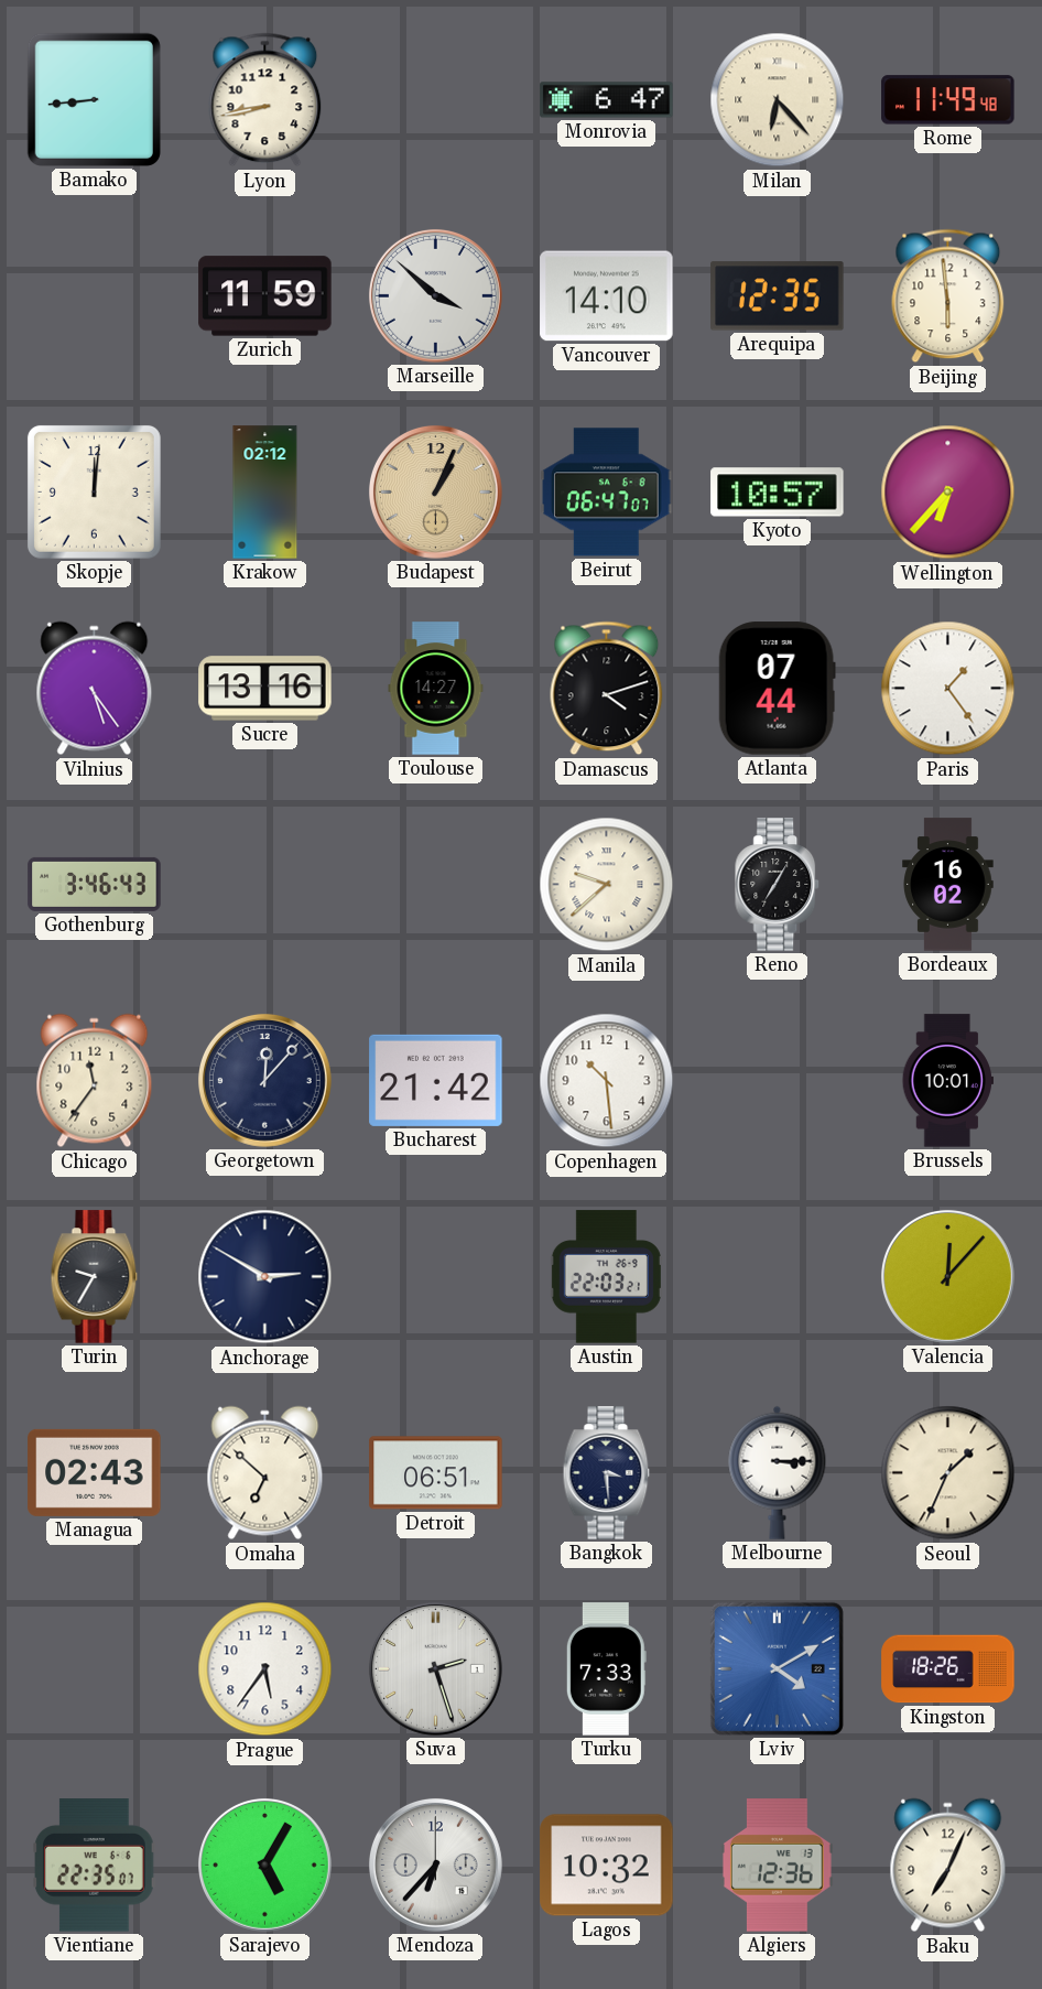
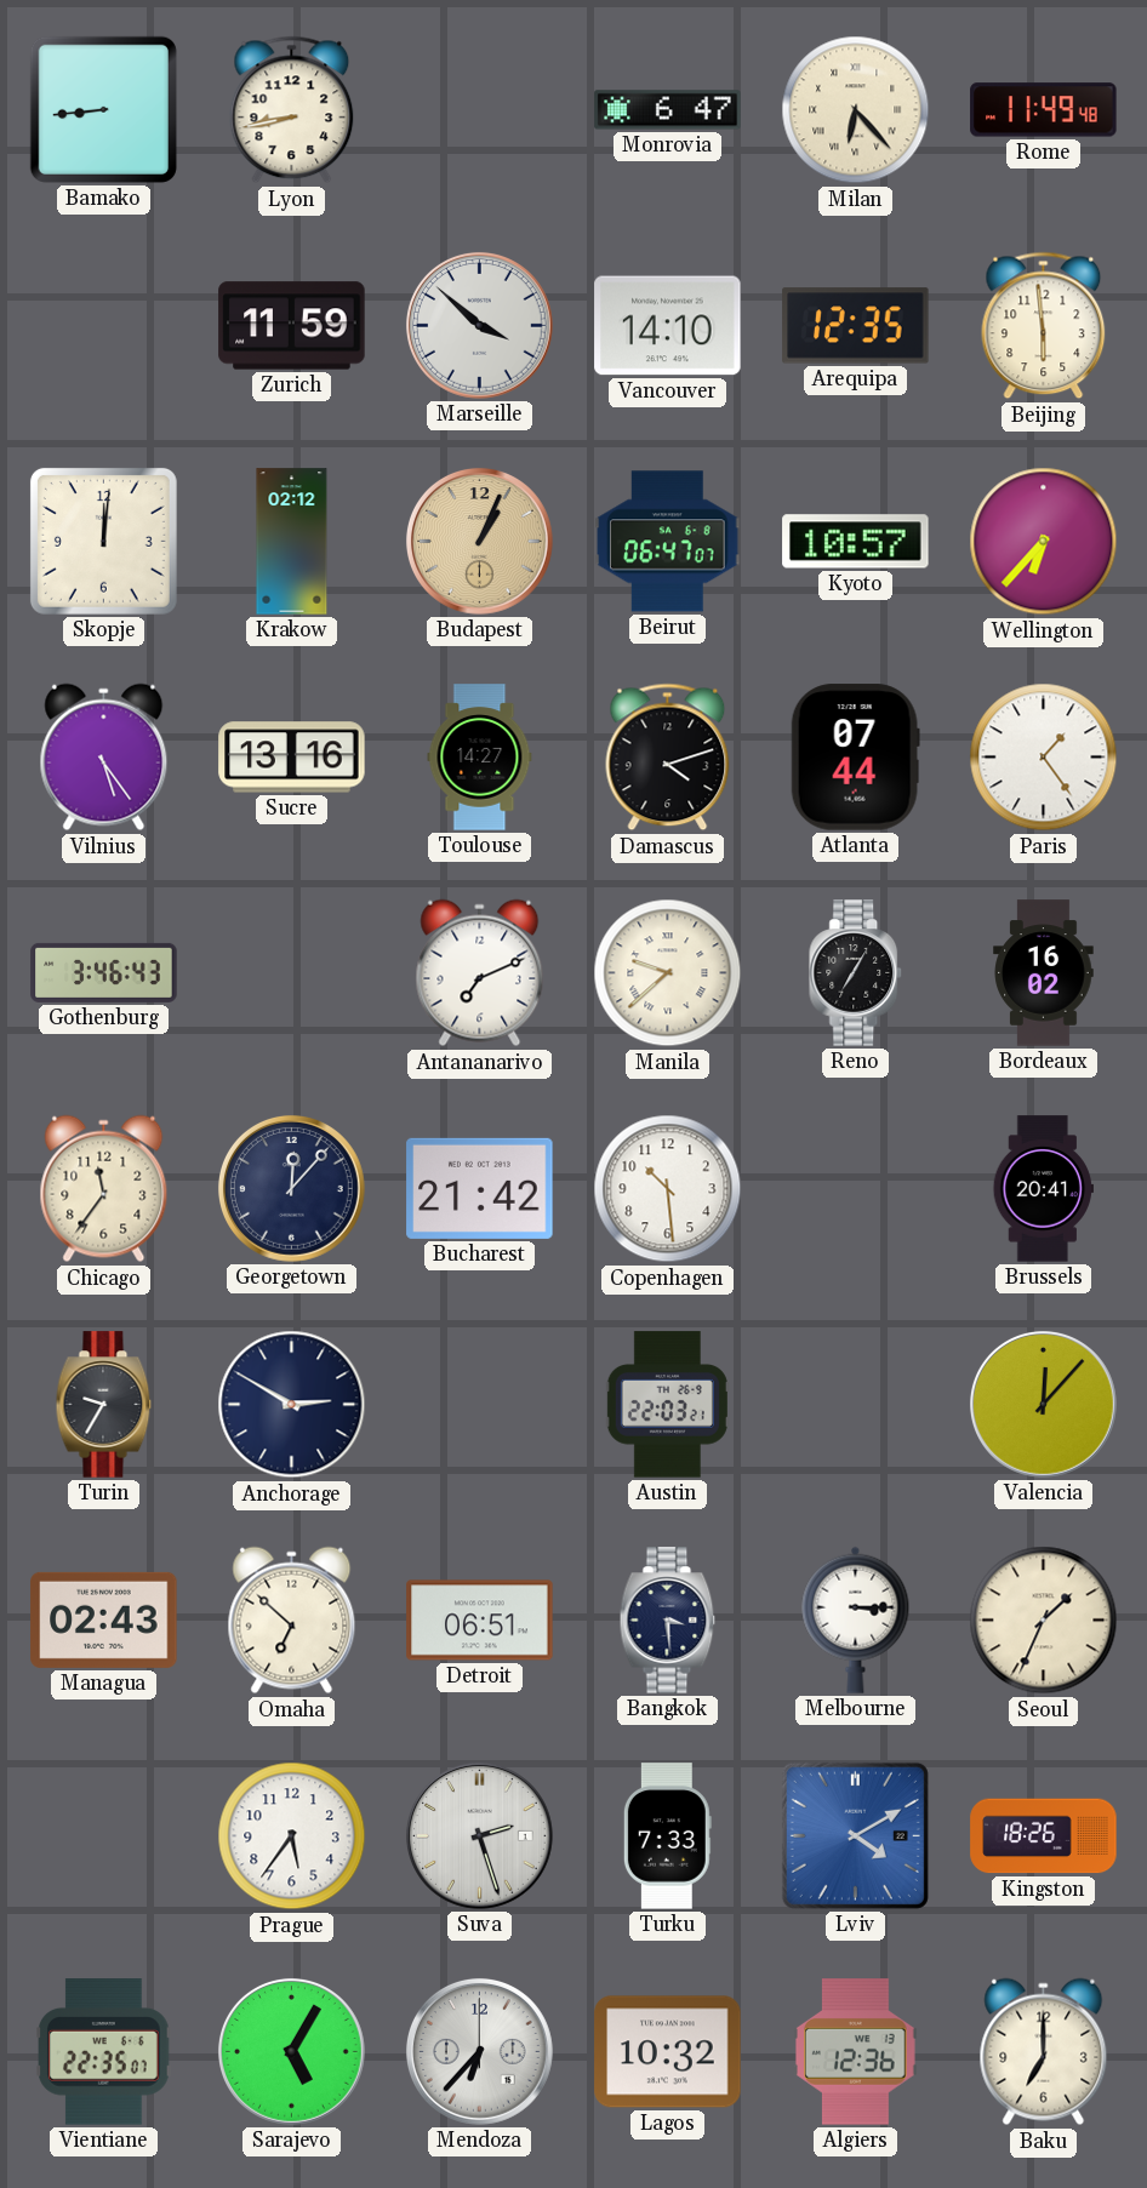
Antananarivo: none -> 7:11 (480, 973)
Brussels: 10:01 -> 20:41 (1043, 1189)
Baku: 7:04 -> 7:00 (1044, 2052)
